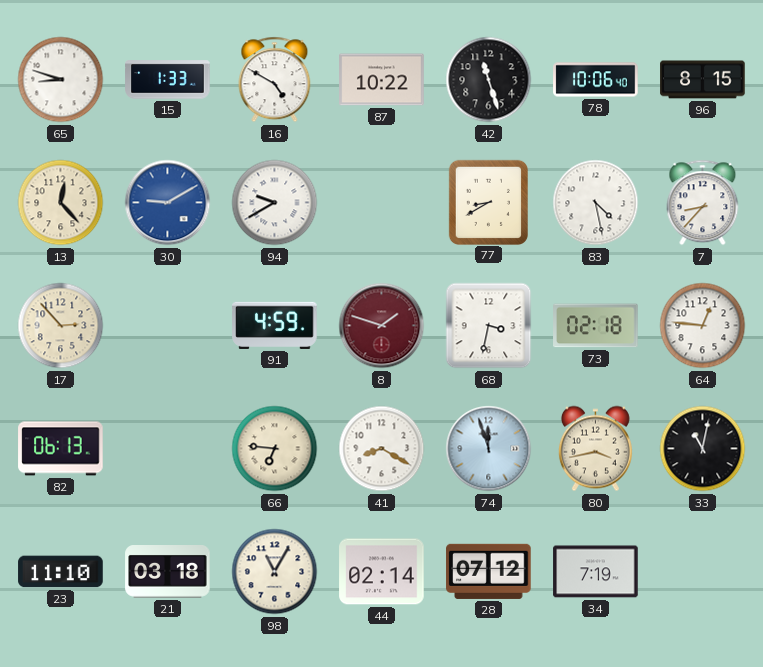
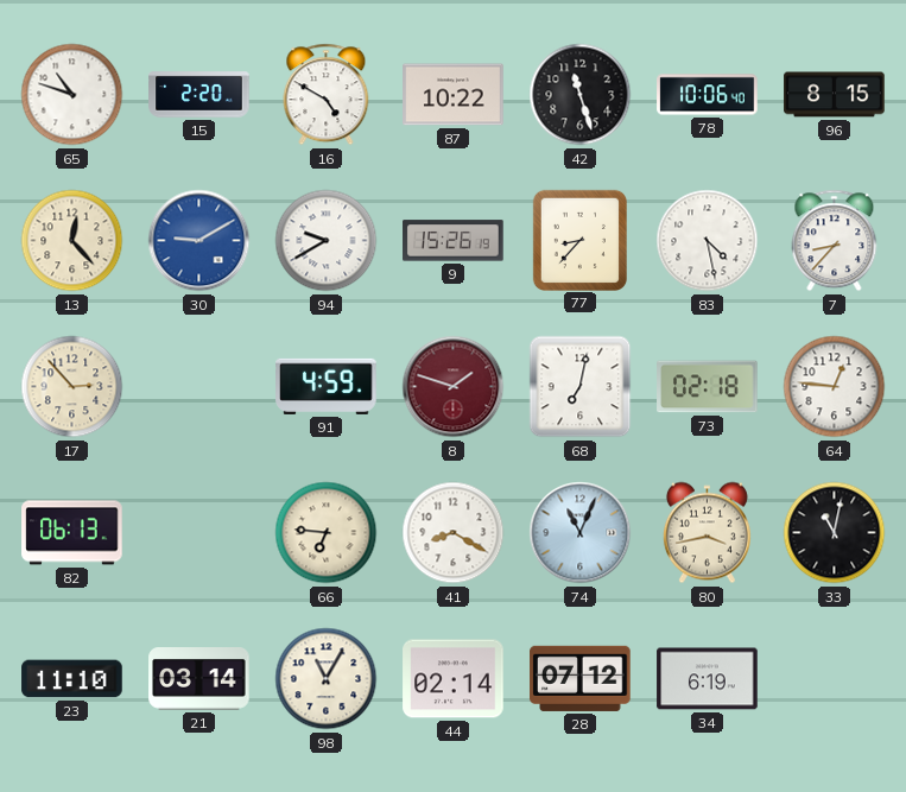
65: 8:48 -> 10:48 (72, 95)
15: 1:33 -> 2:20 (199, 95)
9: none -> 15:26 (454, 241)
77: 8:40 -> 8:37 (579, 240)
68: 3:32 -> 7:02 (581, 387)
74: 11:57 -> 11:04 (581, 533)
21: 03:18 -> 03:14 (199, 679)
34: 7:19 -> 6:19 (708, 679)
